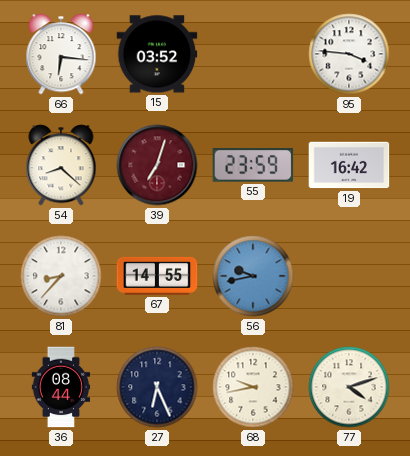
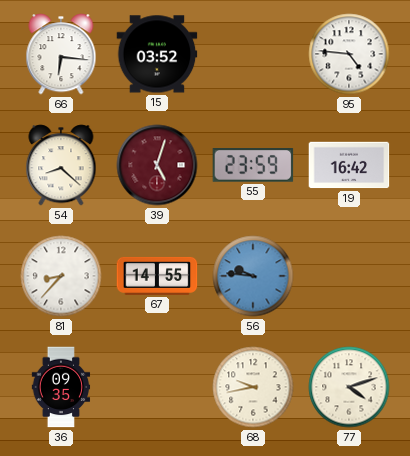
95: 3:46 -> 4:46 (349, 54)
39: 7:03 -> 5:03 (157, 165)
56: 9:43 -> 9:46 (253, 276)
36: 08:44 -> 09:35 (61, 387)
27: 6:26 -> none (157, 387)
